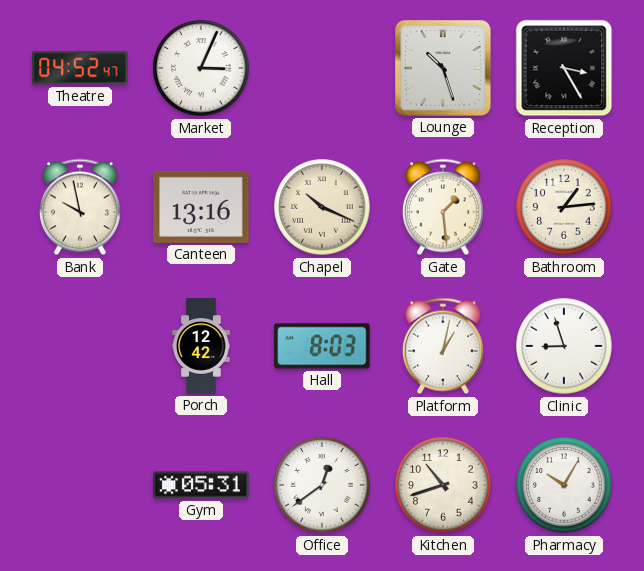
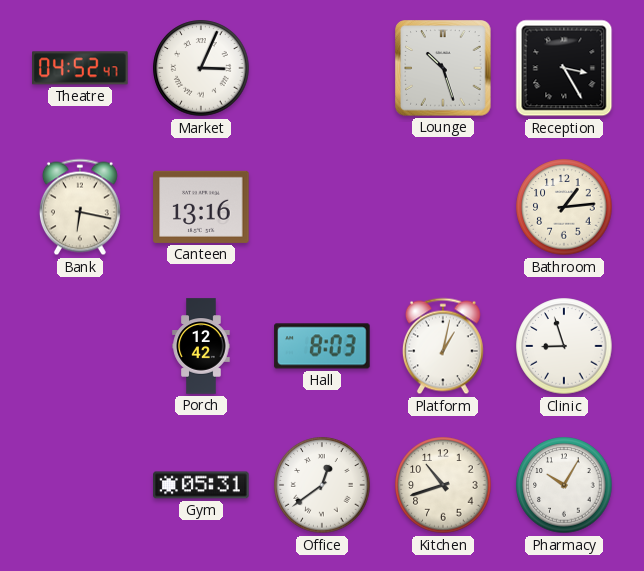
Bank: 9:58 -> 6:17 (80, 207)
Chapel: 10:19 -> none (322, 207)
Gate: 1:29 -> none (443, 207)
